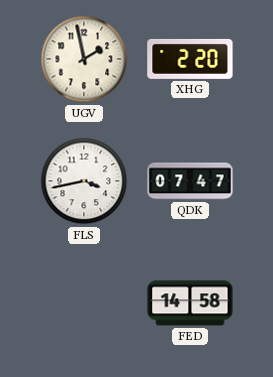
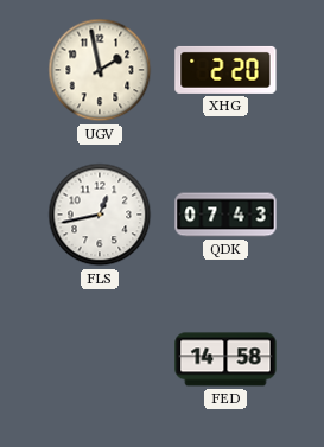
FLS: 3:43 -> 12:43 (100, 215)
QDK: 07:47 -> 07:43 (225, 215)
